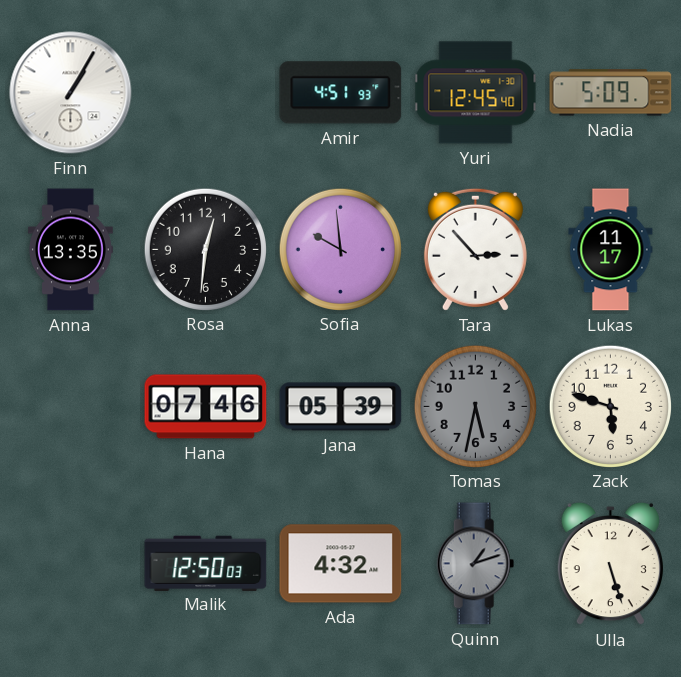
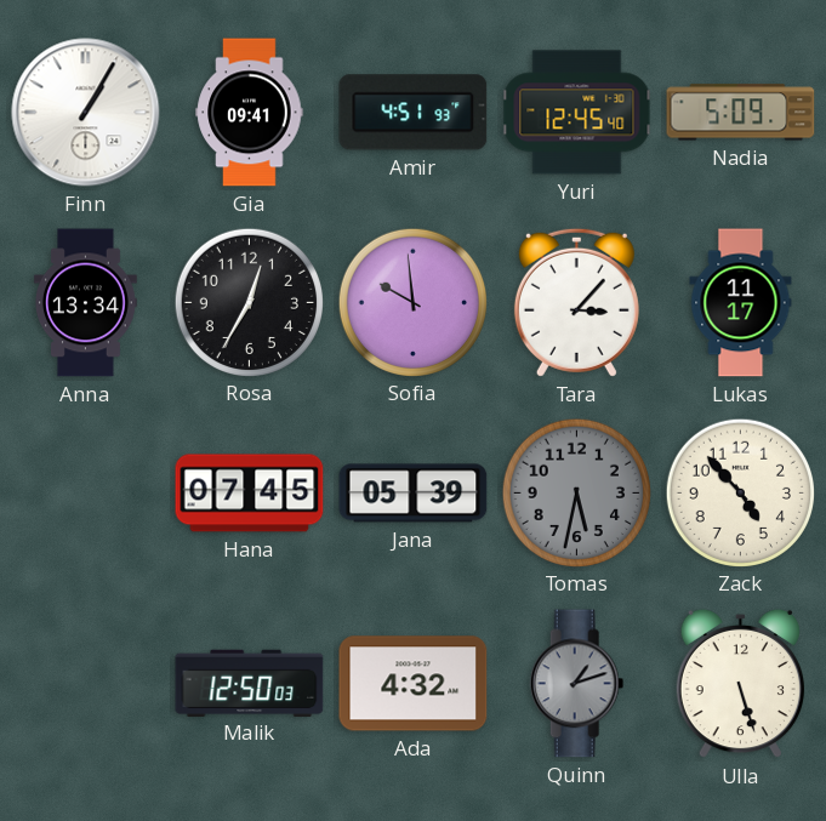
Gia: none -> 09:41 (250, 113)
Anna: 13:35 -> 13:34 (85, 303)
Rosa: 12:31 -> 12:35 (249, 302)
Tara: 2:53 -> 3:07 (576, 302)
Hana: 07:46 -> 07:45 (250, 494)
Zack: 5:48 -> 4:53 (740, 492)
